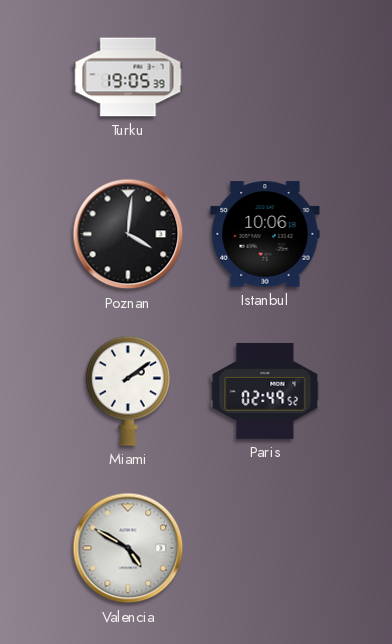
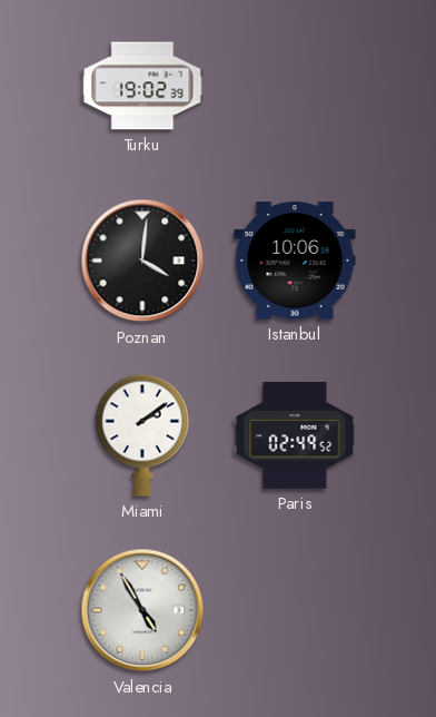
Turku: 19:05 -> 19:02 (142, 86)
Valencia: 4:50 -> 4:55 (142, 610)
